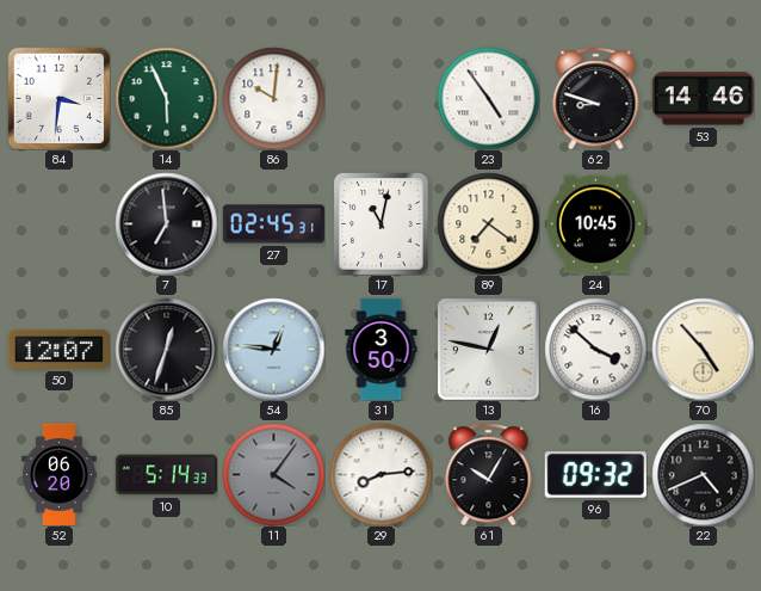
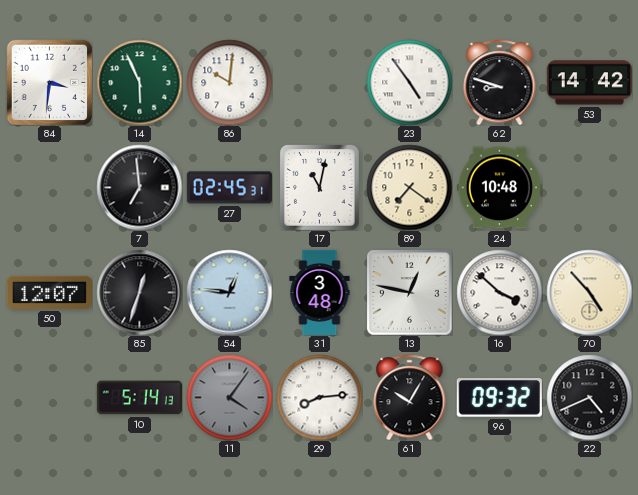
53: 14:46 -> 14:42 (589, 83)
24: 10:45 -> 10:48 (499, 188)
31: 3:50 -> 3:48 (320, 292)
52: 06:20 -> none (60, 474)
10: 5:14:33 -> 5:14:13 (139, 398)
